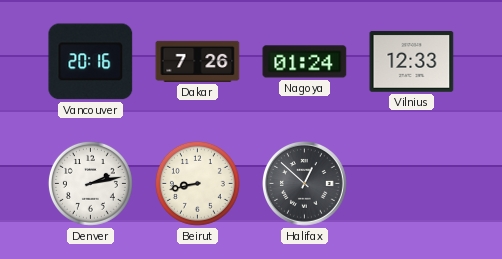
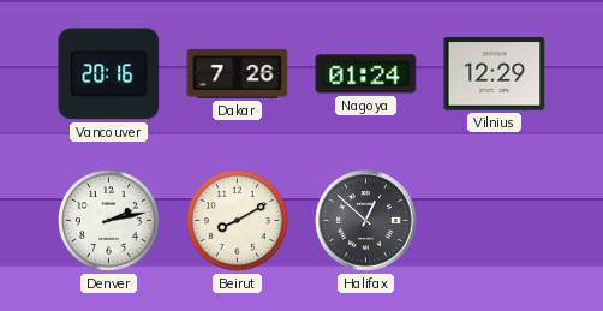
Vilnius: 12:33 -> 12:29 (495, 74)
Beirut: 8:43 -> 8:10 (237, 220)
